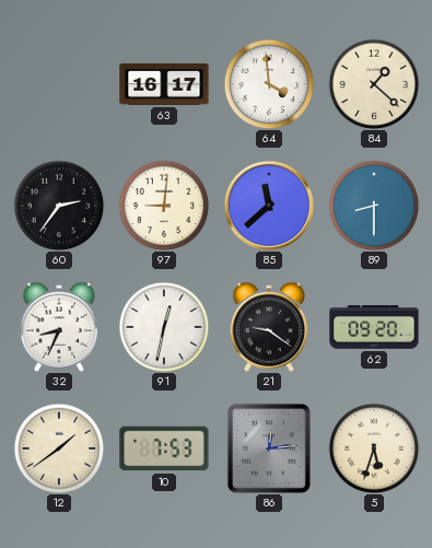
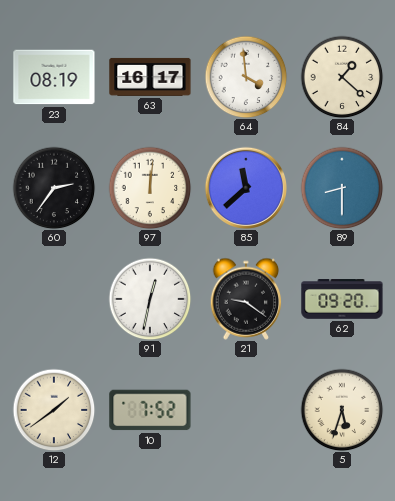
23: none -> 08:19 (54, 77)
97: 9:01 -> 12:01 (150, 188)
32: 8:34 -> none (59, 327)
10: 7:53 -> 7:52 (150, 410)
86: 12:14 -> none (269, 448)
